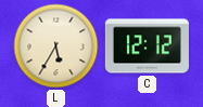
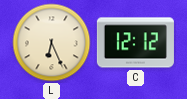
L: 5:35 -> 6:26 (52, 43)
